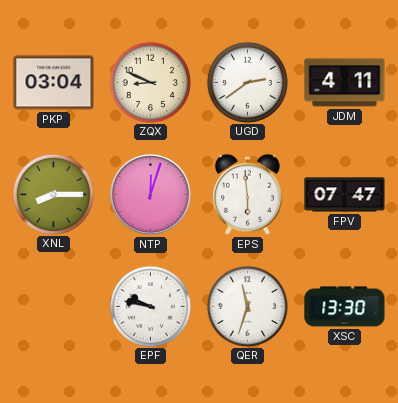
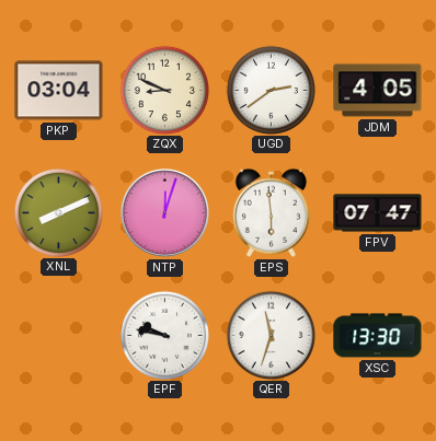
JDM: 4:11 -> 4:05 (378, 91)
XNL: 8:15 -> 8:11 (58, 212)
